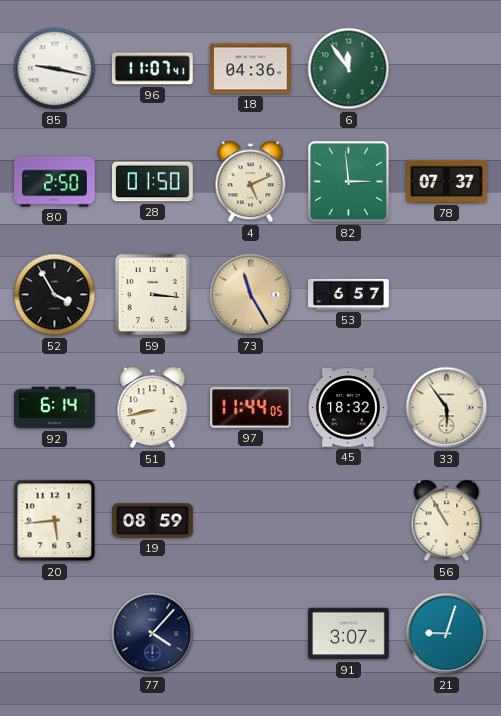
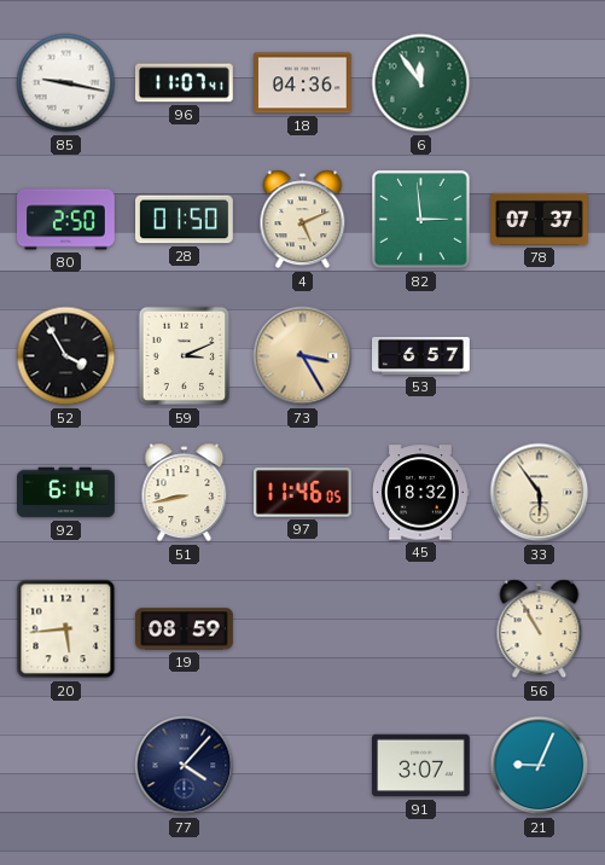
59: 3:16 -> 3:11 (185, 356)
73: 11:25 -> 3:25 (303, 356)
97: 11:44 -> 11:46 (303, 493)
21: 9:03 -> 9:04 (540, 766)
